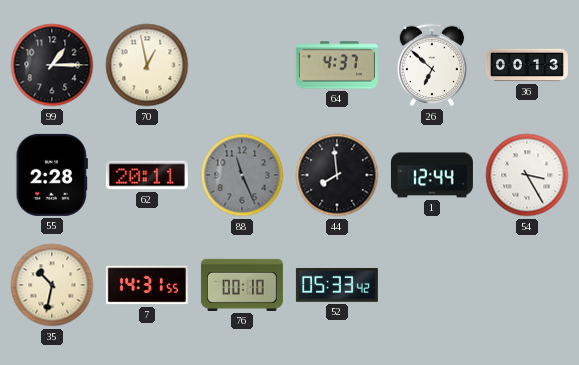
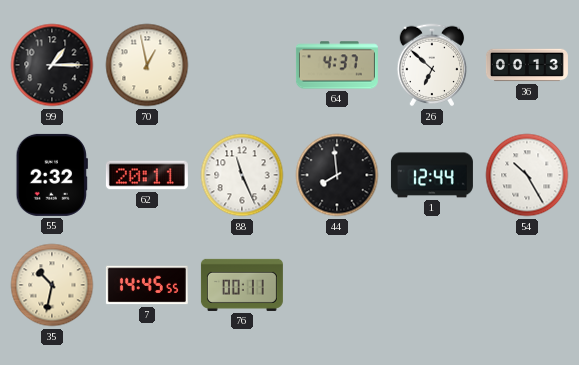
55: 2:28 -> 2:32 (52, 175)
88 dial: grey -> white (242, 175)
54: 3:25 -> 10:25 (527, 175)
7: 14:31 -> 14:45 (147, 285)
76: 00:10 -> 00:11 (242, 285)
52: 05:33 -> none (337, 285)
